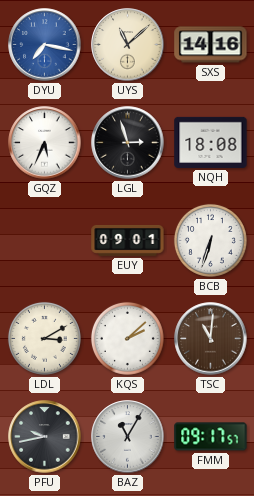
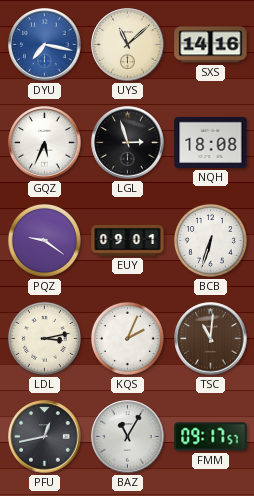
PQZ: none -> 9:21 (44, 240)
LDL: 3:10 -> 3:13 (44, 338)
KQS: 2:08 -> 2:04 (127, 338)
PFU: 9:43 -> 12:43 (45, 437)
